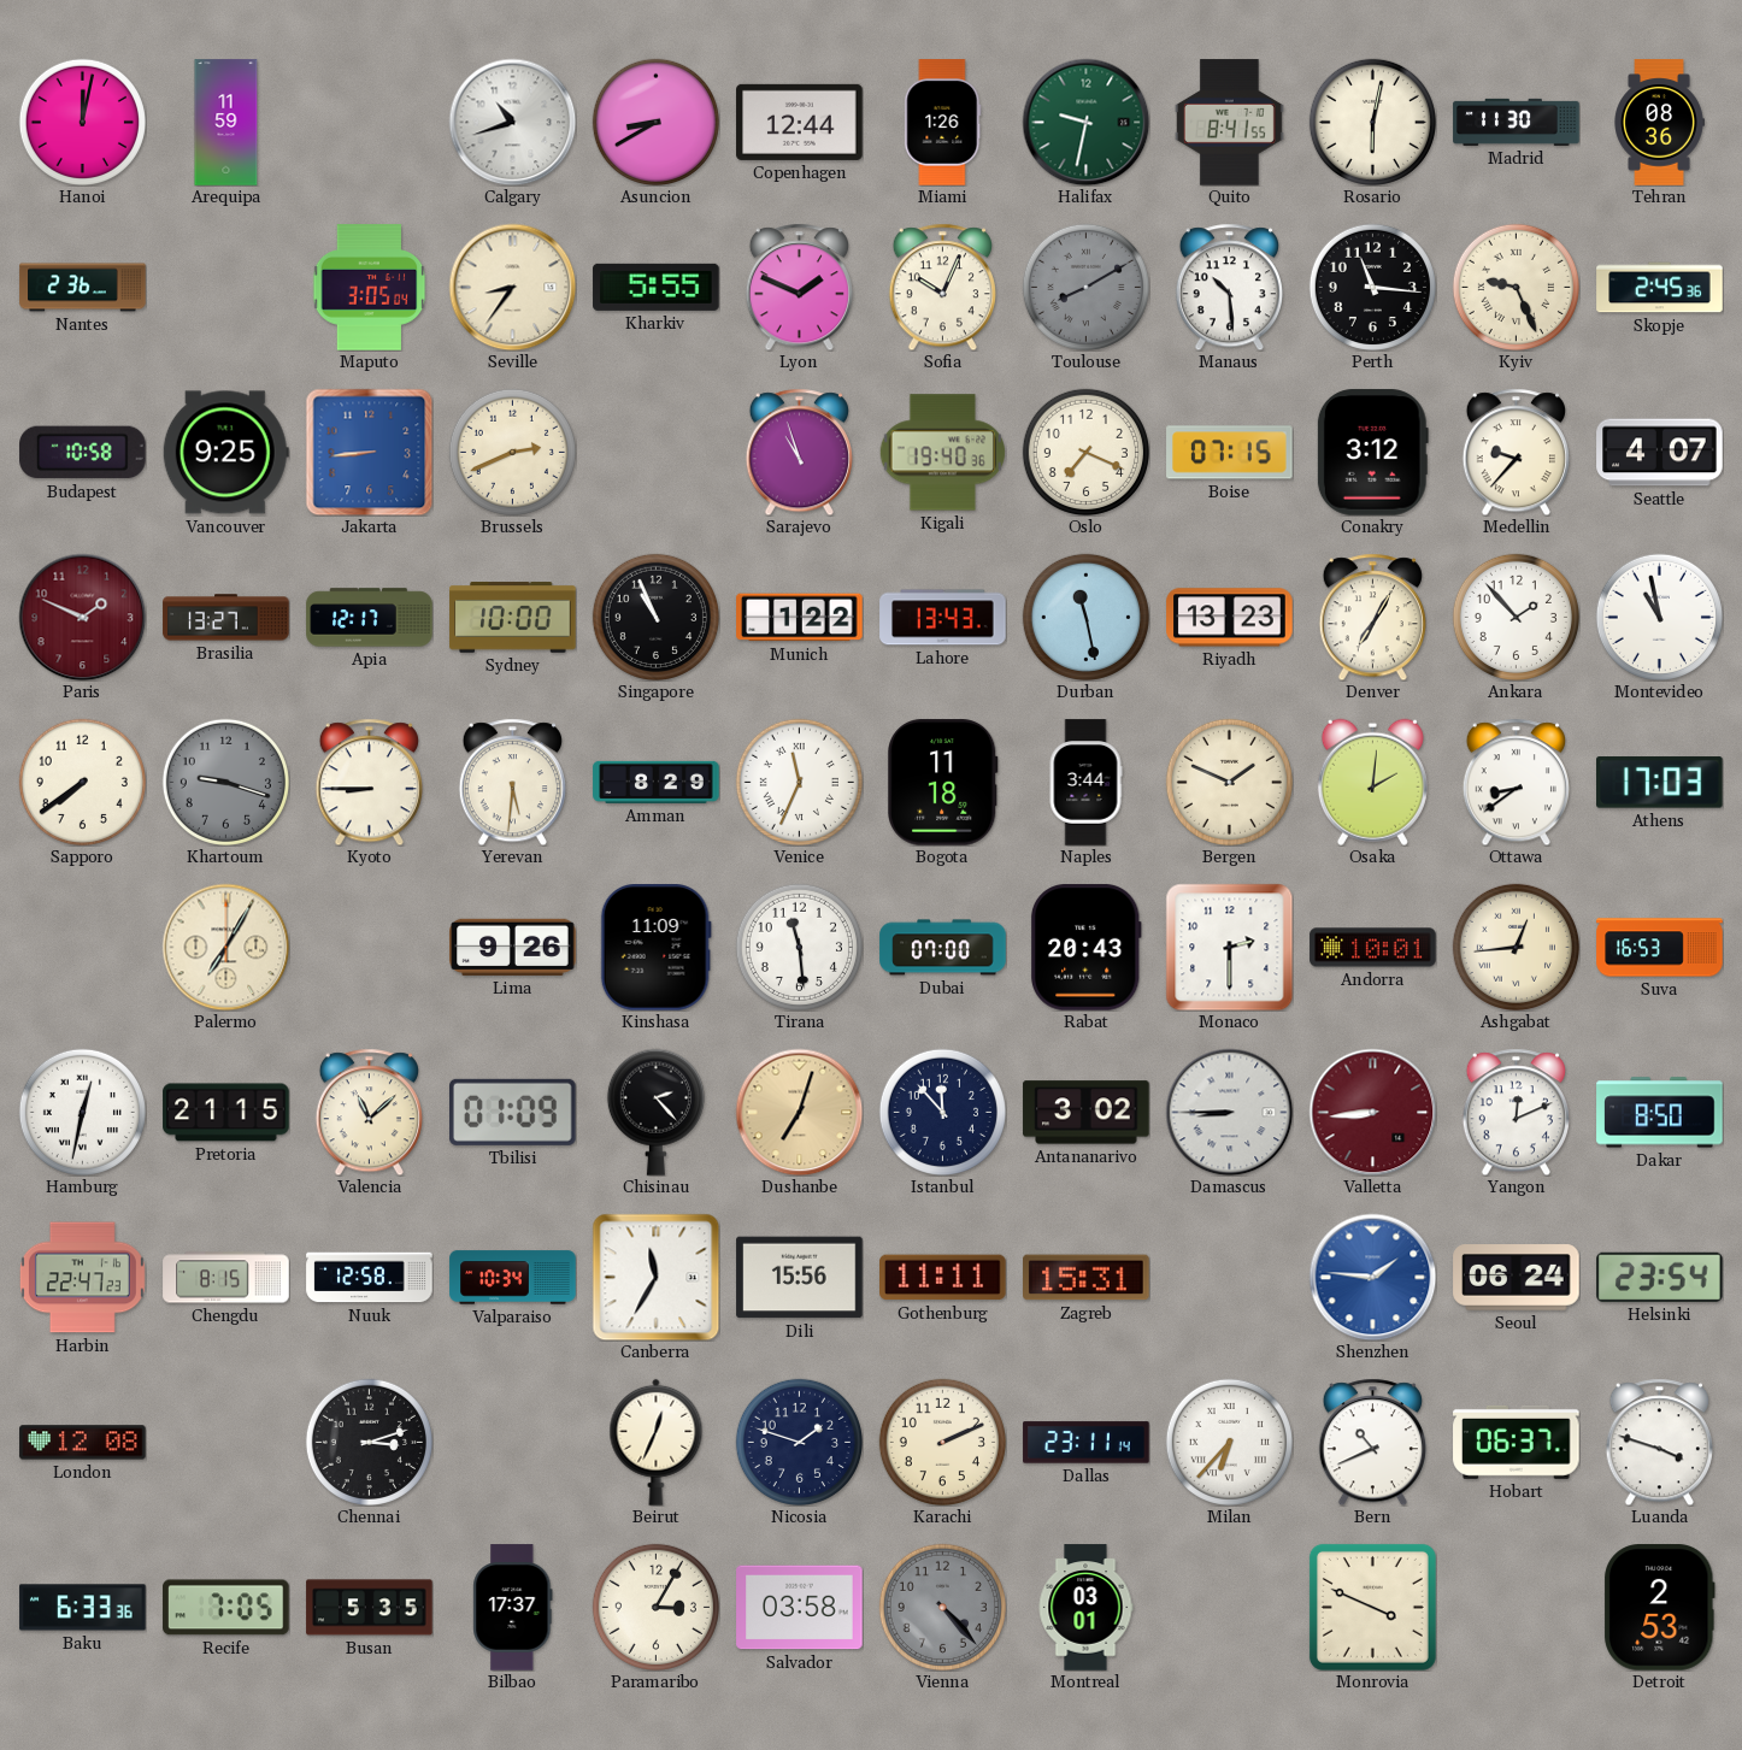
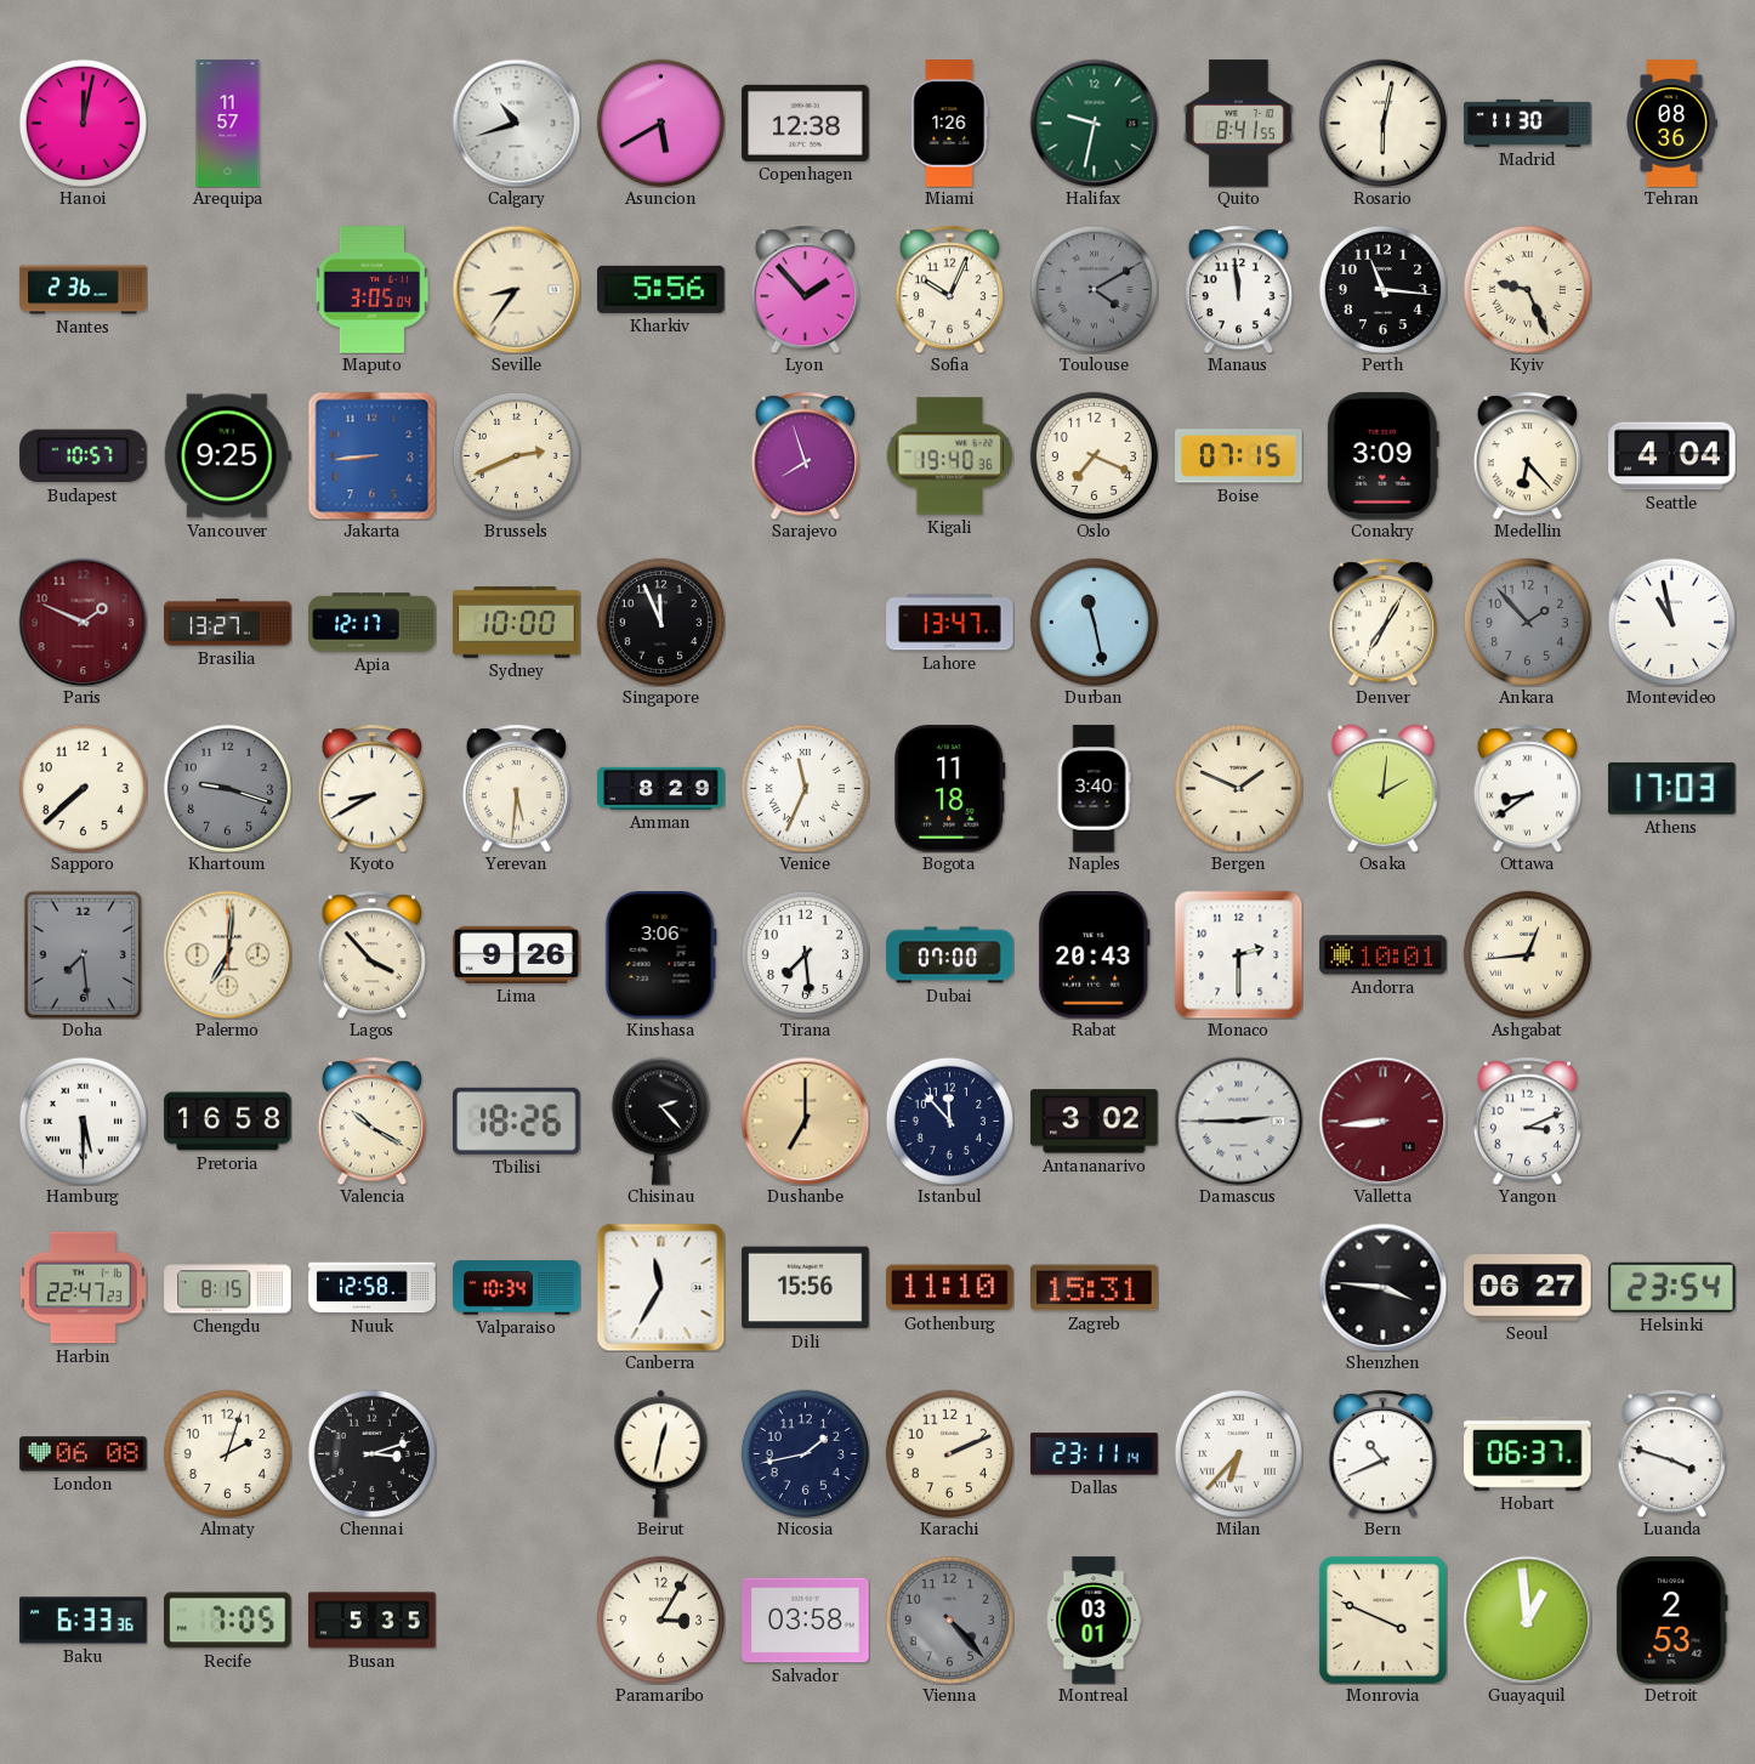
Arequipa: 11:59 -> 11:57 (228, 124)
Asuncion: 8:40 -> 5:40 (660, 123)
Copenhagen: 12:44 -> 12:38 (806, 123)
Kharkiv: 5:55 -> 5:56 (661, 289)
Lyon: 1:49 -> 1:53 (805, 289)
Toulouse: 8:10 -> 4:10 (1094, 289)
Manaus: 10:29 -> 11:59 (1238, 289)
Skopje: 2:45 -> none (1660, 288)
Budapest: 10:58 -> 10:57 (84, 456)
Sarajevo: 10:57 -> 7:57 (805, 455)
Conakry: 3:12 -> 3:09 (1382, 456)
Medellin: 9:37 -> 6:23 (1527, 455)
Seattle: 4:07 -> 4:04 (1672, 456)
Singapore: 10:56 -> 11:56 (660, 622)
Munich: 1:22 -> none (800, 618)
Lahore: 13:43 -> 13:47 (950, 623)
Riyadh: 13:23 -> none (1230, 618)
Ankara dial: white -> grey (1527, 622)
Sapporo: 7:39 -> 7:38 (83, 788)
Kyoto: 8:45 -> 8:40 (371, 788)
Naples: 3:44 -> 3:40 (1094, 789)
Doha: none -> 7:29 (84, 954)
Palermo: 7:05 -> 7:01 (227, 954)
Lagos: none -> 3:53 (371, 954)
Kinshasa: 11:09 -> 3:06 (660, 955)
Tirana: 11:29 -> 7:29 (805, 954)
Suva: 16:53 -> none (1660, 948)
Hamburg: 12:32 -> 5:30 (83, 1121)
Pretoria: 21:15 -> 16:58 (228, 1122)
Valencia: 11:08 -> 10:20 (371, 1121)
Tbilisi: 01:09 -> 18:26 (517, 1121)
Dushanbe: 7:03 -> 7:00 (805, 1121)
Damascus: 8:45 -> 2:45 (1238, 1121)
Yangon: 12:11 -> 3:11 (1527, 1121)
Dakar: 8:50 -> none (1660, 1113)
Gothenburg: 11:11 -> 11:10 (950, 1288)
Shenzhen: 1:46 -> 3:46 (1382, 1287)
Shenzhen dial: blue -> black (1382, 1287)
Seoul: 06:24 -> 06:27 (1528, 1288)
London: 12:08 -> 06:08 (84, 1454)
Almaty: none -> 2:03 (227, 1453)
Beirut: 12:34 -> 12:32 (661, 1453)
Nicosia: 1:48 -> 1:43 (805, 1453)
Bilbao: 17:37 -> none (513, 1608)
Guayaquil: none -> 12:59 (1527, 1620)
